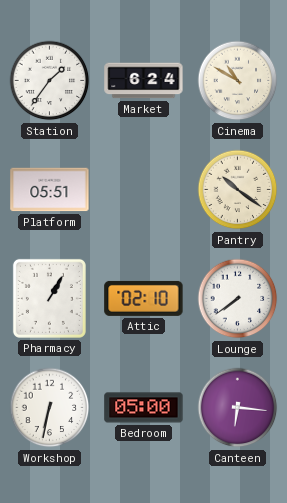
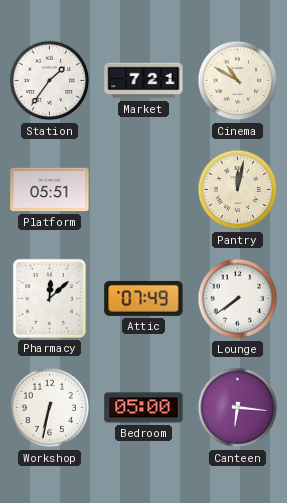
Market: 6:24 -> 7:21 (144, 81)
Pantry: 10:21 -> 12:02 (238, 190)
Pharmacy: 1:05 -> 12:08 (49, 298)
Attic: 02:10 -> 07:49 (144, 298)
